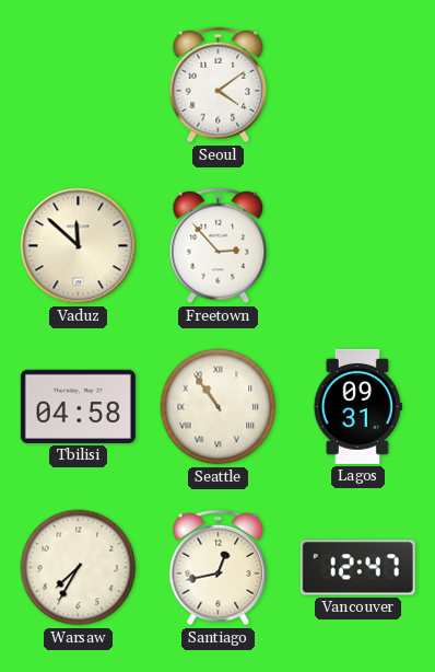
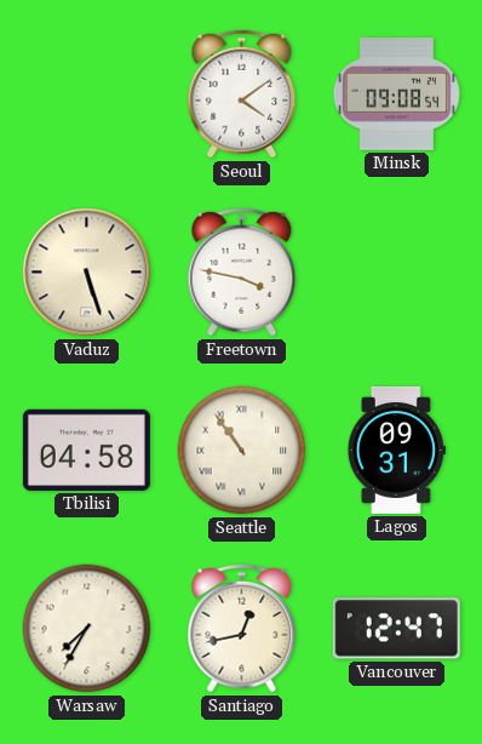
Minsk: none -> 09:08 (396, 95)
Vaduz: 11:52 -> 5:27 (87, 273)
Freetown: 2:53 -> 3:47 (242, 273)
